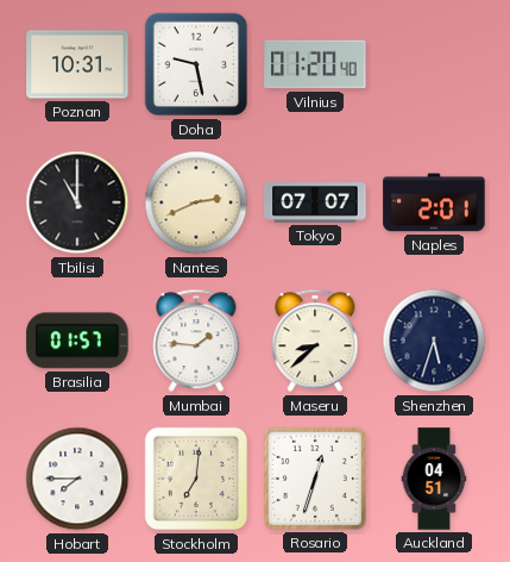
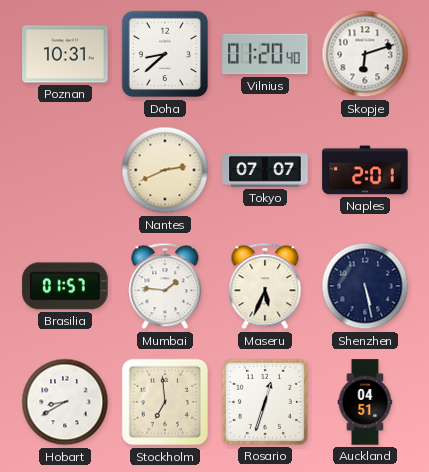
Doha: 9:28 -> 8:38 (165, 54)
Skopje: none -> 6:12 (365, 54)
Tbilisi: 11:00 -> none (77, 202)
Maseru: 8:38 -> 5:34 (265, 286)
Shenzhen: 5:33 -> 5:28 (365, 286)
Hobart: 7:45 -> 8:40 (65, 402)
Stockholm: 7:01 -> 6:59 (165, 402)
